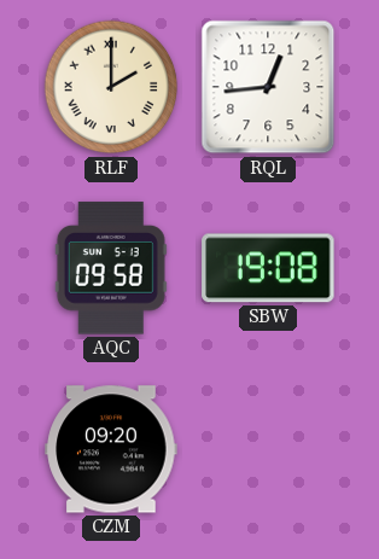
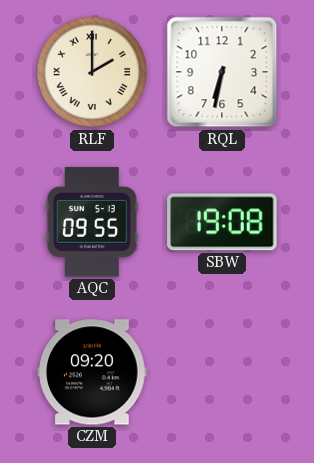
RQL: 12:44 -> 6:32 (222, 72)
AQC: 09:58 -> 09:55 (92, 222)
